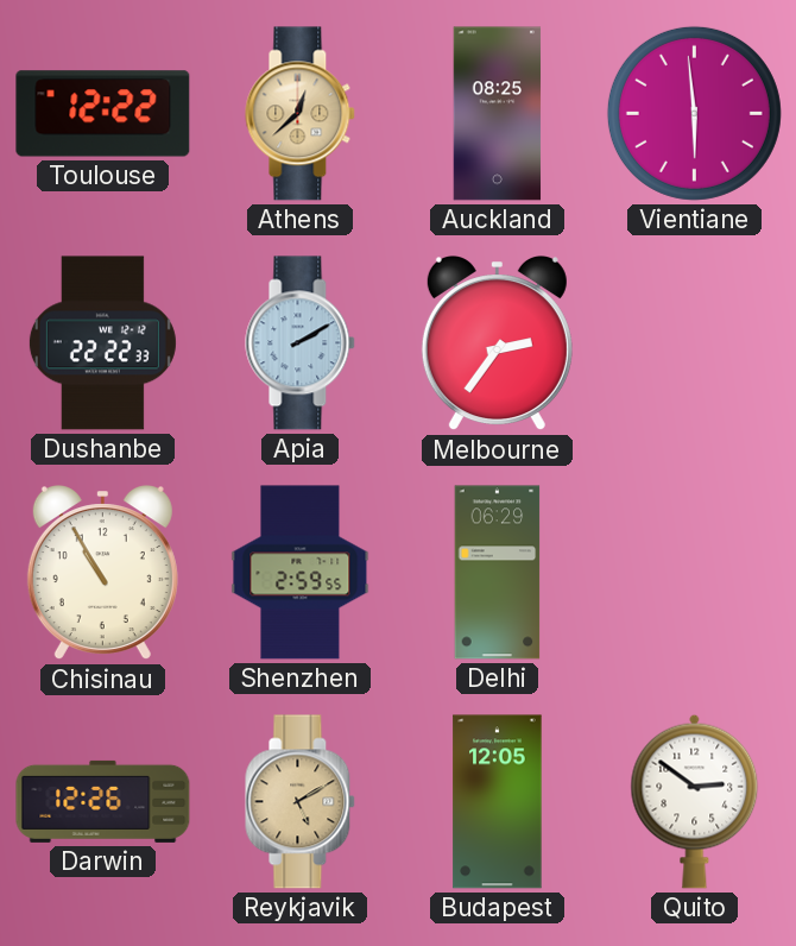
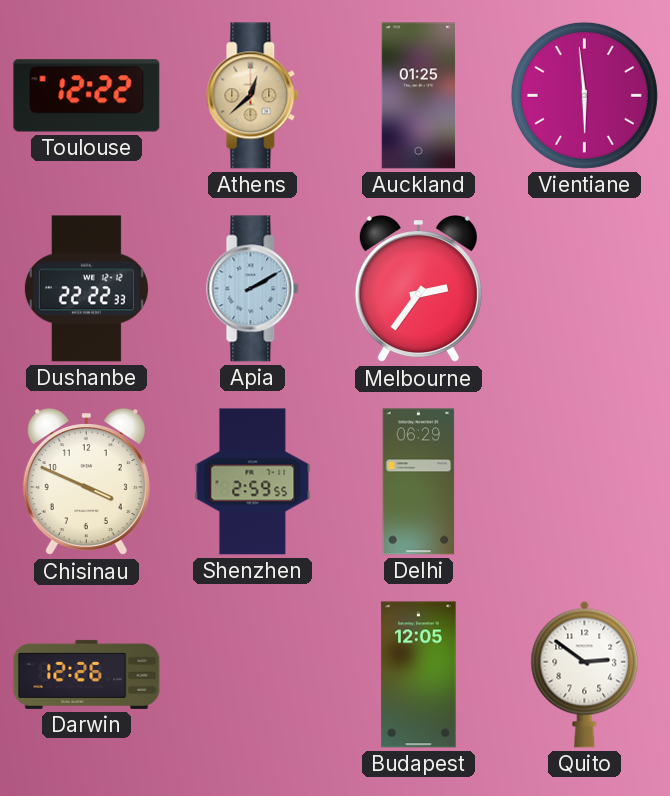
Auckland: 08:25 -> 01:25 (419, 96)
Chisinau: 10:55 -> 3:49 (86, 483)
Reykjavik: 5:10 -> none (301, 802)
